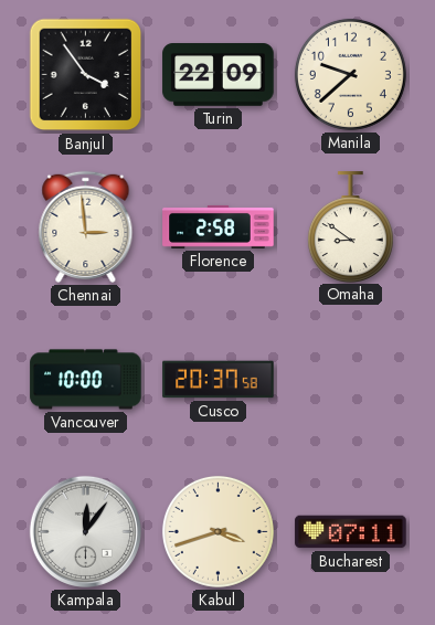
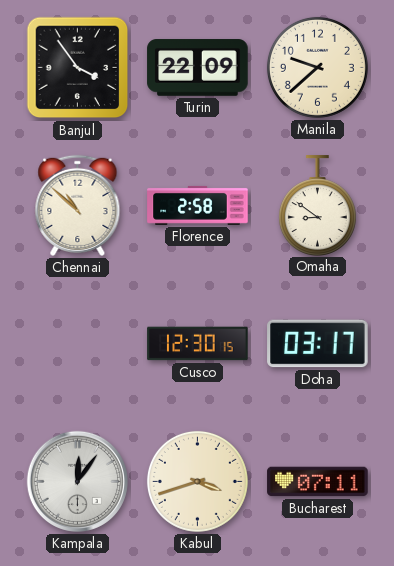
Chennai: 2:59 -> 10:52 (78, 205)
Vancouver: 10:00 -> none (86, 380)
Cusco: 20:37 -> 12:30 (198, 344)
Doha: none -> 03:17 (318, 344)
